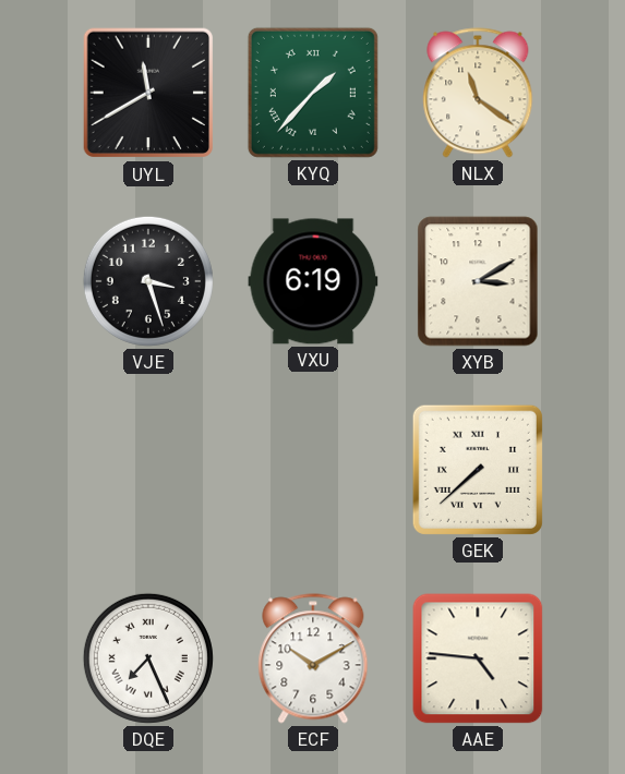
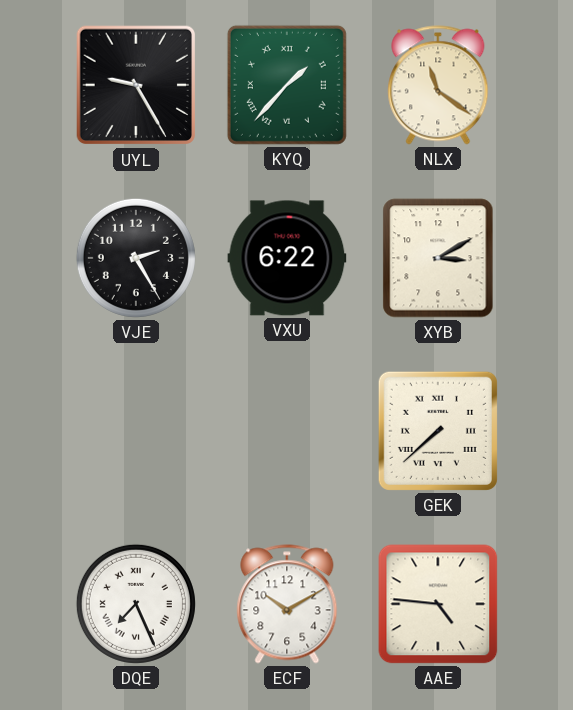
UYL: 11:40 -> 9:25 (136, 85)
VJE: 3:27 -> 2:25 (136, 258)
VXU: 6:19 -> 6:22 (287, 258)
